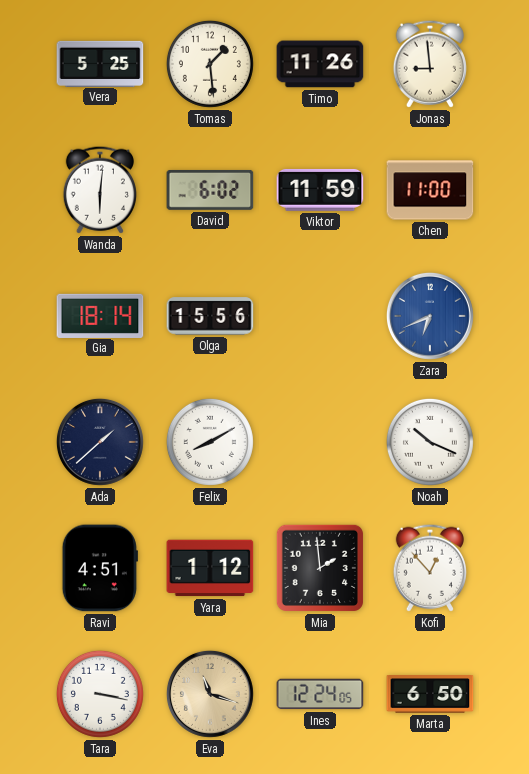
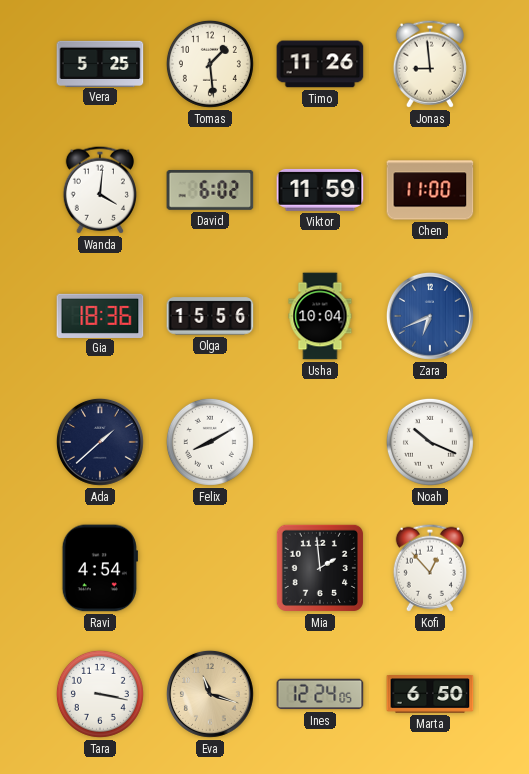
Wanda: 6:01 -> 4:01 (100, 190)
Gia: 18:14 -> 18:36 (100, 315)
Usha: none -> 10:04 (320, 316)
Ravi: 4:51 -> 4:54 (100, 568)
Yara: 1:12 -> none (210, 568)
